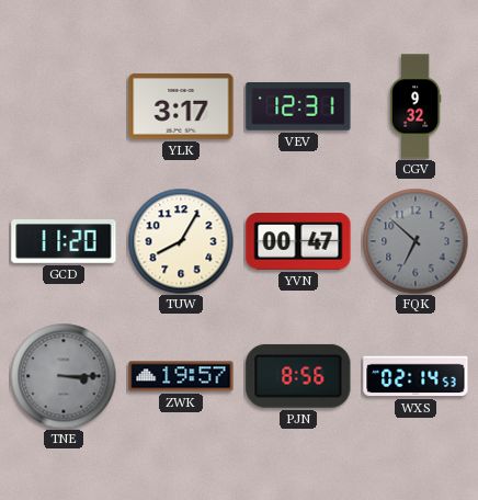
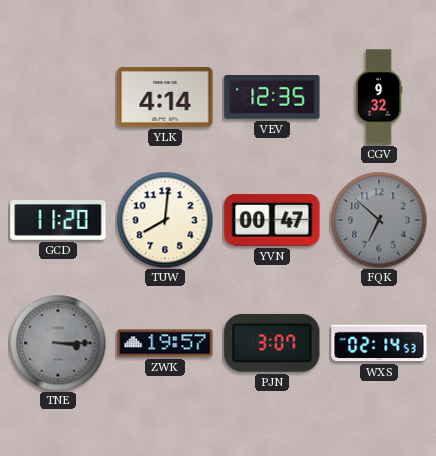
YLK: 3:17 -> 4:14 (165, 97)
VEV: 12:31 -> 12:35 (272, 98)
TUW: 8:05 -> 8:01 (165, 220)
PJN: 8:56 -> 3:07 (272, 343)
